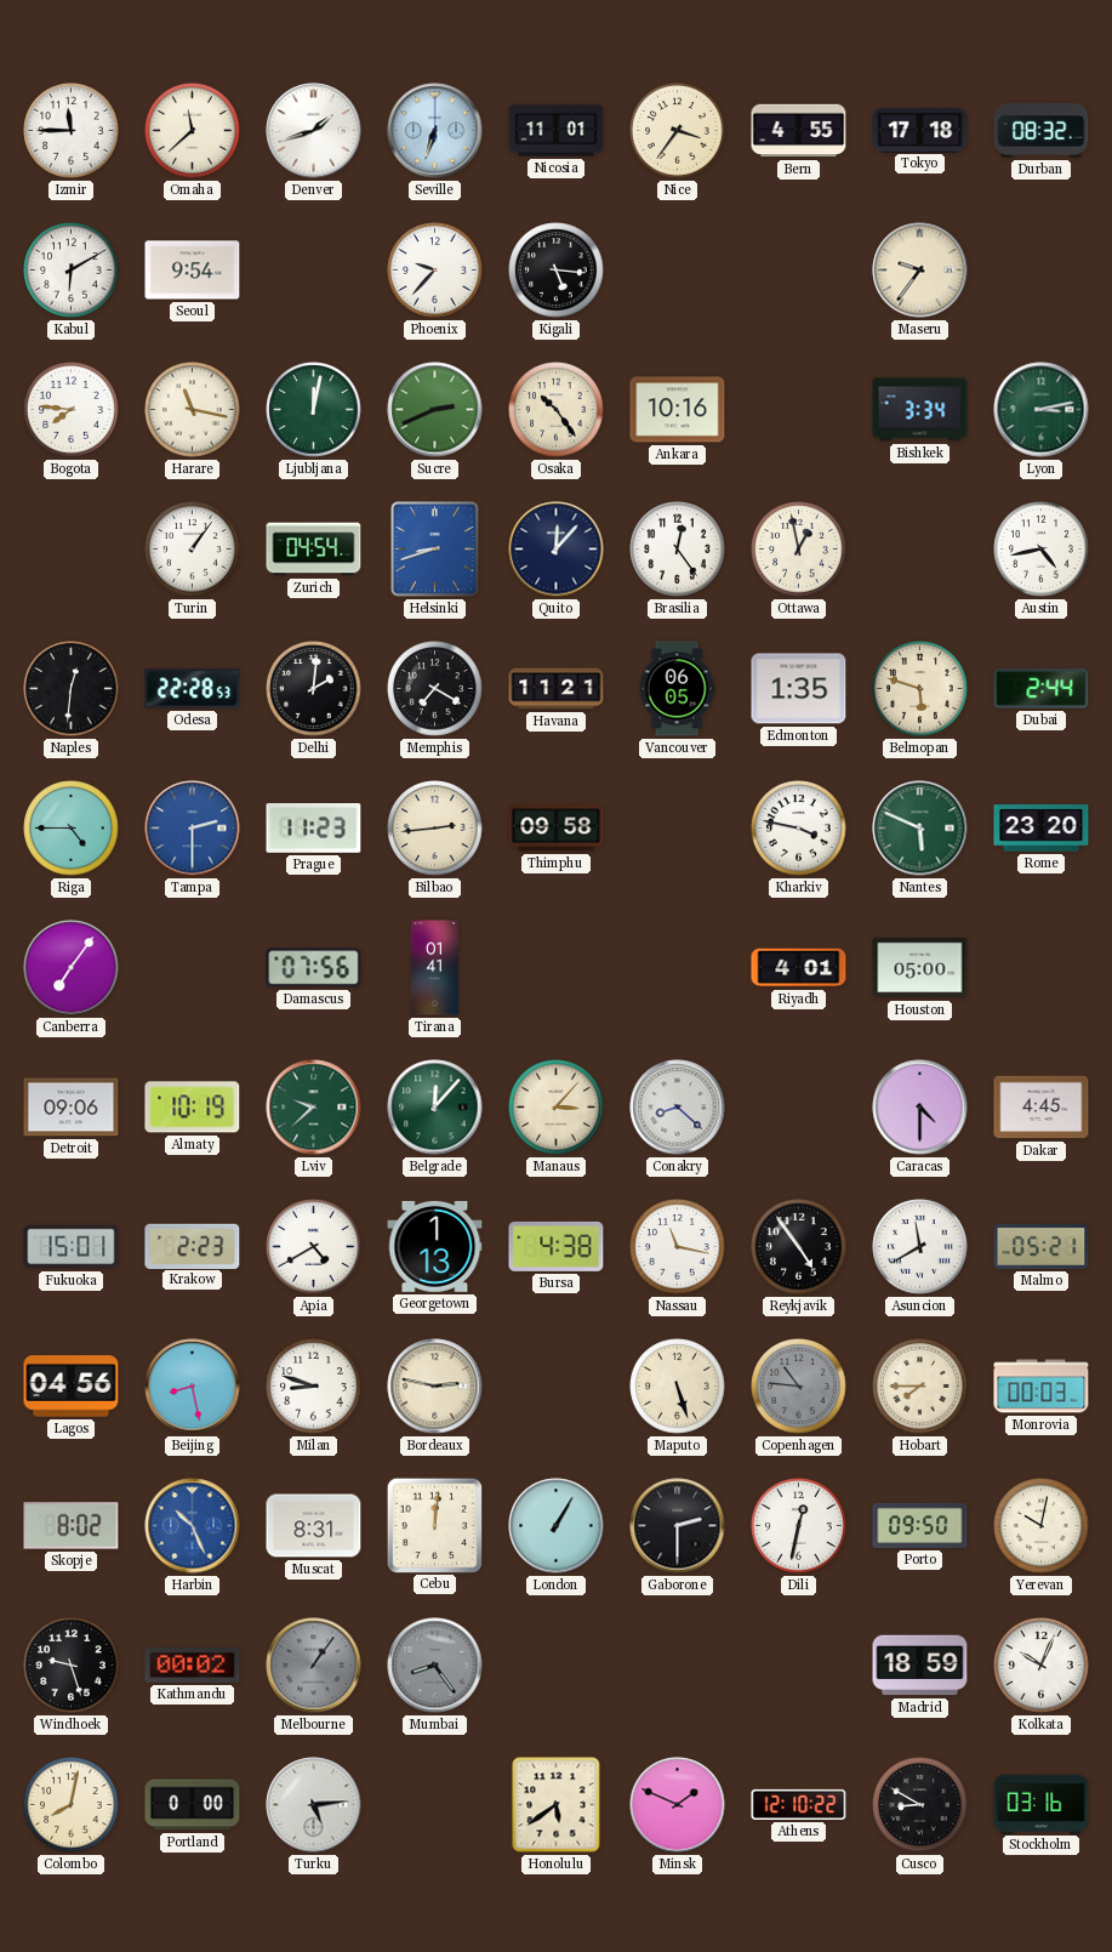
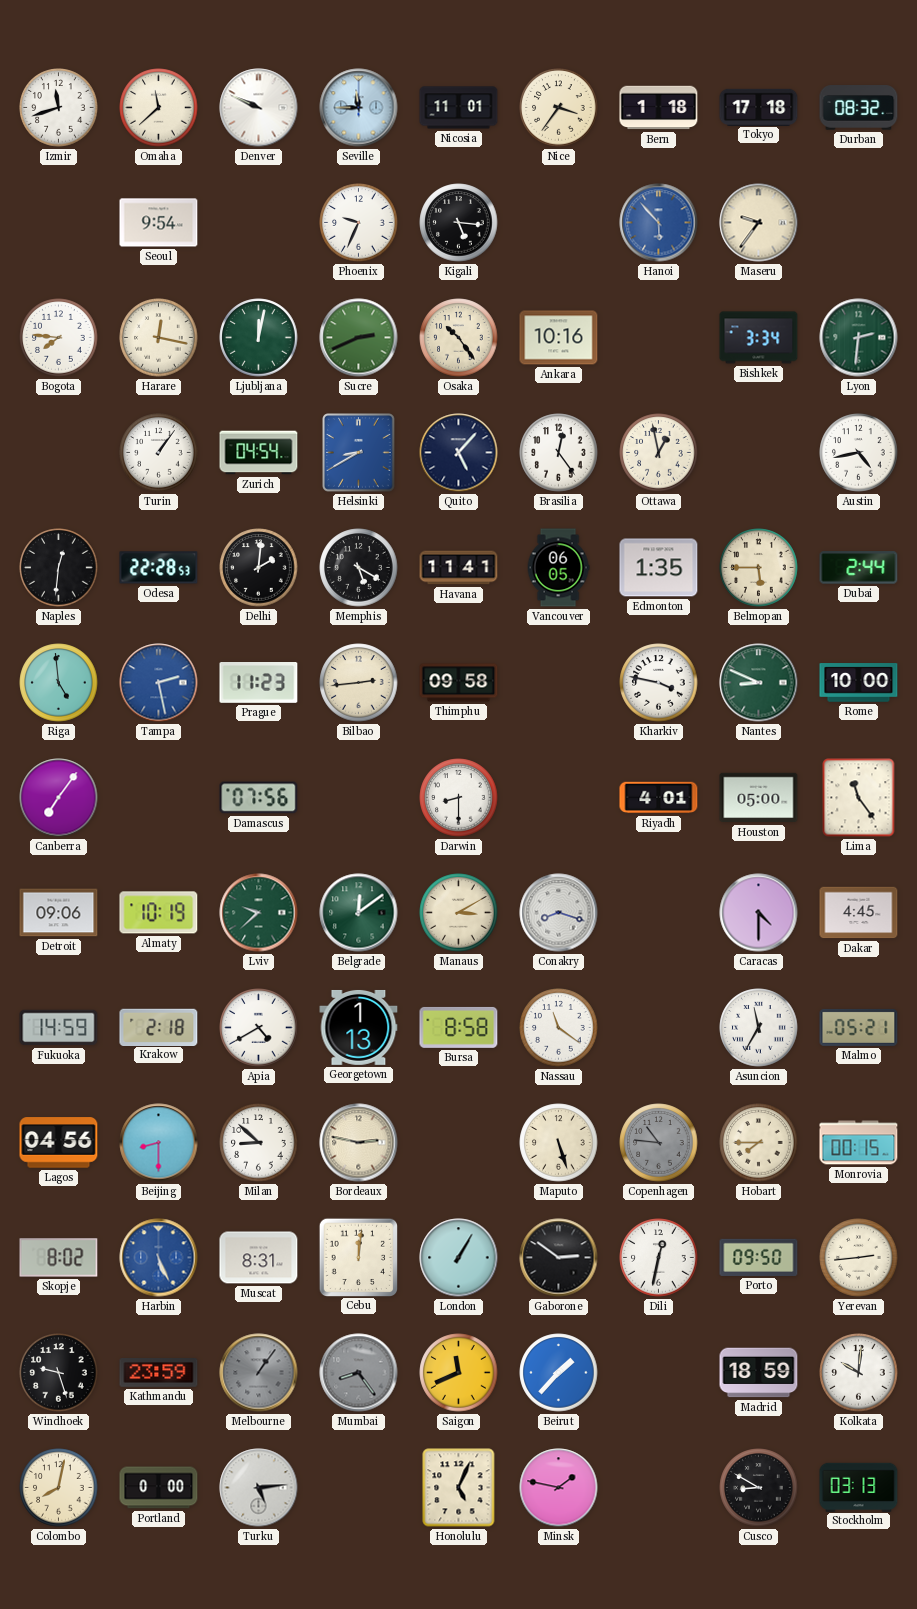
Izmir: 11:45 -> 11:42 (59, 108)
Denver: 1:42 -> 9:49 (259, 108)
Seville: 6:33 -> 11:45 (359, 108)
Bern: 4:55 -> 1:18 (659, 108)
Kabul: 6:10 -> none (72, 271)
Phoenix: 9:37 -> 9:34 (359, 223)
Hanoi: none -> 5:53 (659, 223)
Harare: 11:17 -> 12:17 (159, 338)
Lyon: 3:13 -> 2:31 (859, 338)
Helsinki: 8:42 -> 8:40 (359, 453)
Quito: 12:07 -> 5:07 (459, 453)
Memphis: 7:20 -> 5:20 (359, 568)
Havana: 11:21 -> 11:41 (459, 568)
Belmopan: 5:48 -> 5:45 (759, 568)
Riga: 4:45 -> 4:59 (59, 683)
Tampa: 2:30 -> 2:28 (159, 683)
Nantes: 5:49 -> 8:49 (759, 683)
Rome: 23:20 -> 10:00 (859, 683)
Tirana: 01:41 -> none (435, 968)
Darwin: none -> 8:30 (459, 798)
Lima: none -> 11:24 (859, 798)
Belgrade: 12:07 -> 12:09 (359, 913)
Manaus: 3:07 -> 3:10 (459, 913)
Conakry: 8:22 -> 8:18 (559, 913)
Fukuoka: 15:01 -> 14:59 (59, 1028)
Krakow: 2:23 -> 2:18 (159, 1027)
Bursa: 4:38 -> 8:58 (459, 1027)
Nassau: 11:17 -> 11:21 (559, 1028)
Reykjavik: 4:54 -> none (799, 1247)
Asuncion: 11:40 -> 11:35 (759, 1028)
Beijing: 8:28 -> 8:30 (159, 1143)
Milan: 8:48 -> 8:52 (259, 1143)
Monrovia: 00:03 -> 00:15 (859, 1143)
Harbin: 10:26 -> 5:26 (159, 1258)
Gaborone: 2:30 -> 2:51 (559, 1258)
Yerevan: 10:02 -> 2:44 (859, 1258)
Kathmandu: 00:02 -> 23:59 (159, 1373)
Saigon: none -> 11:41 (459, 1373)
Beirut: none -> 1:37 (559, 1373)
Kolkata: 10:04 -> 10:01 (859, 1373)
Honolulu: 5:39 -> 5:04 (459, 1488)
Minsk: 1:49 -> 1:47 (559, 1488)
Athens: 12:10 -> none (799, 1804)
Stockholm: 03:16 -> 03:13 (859, 1487)
